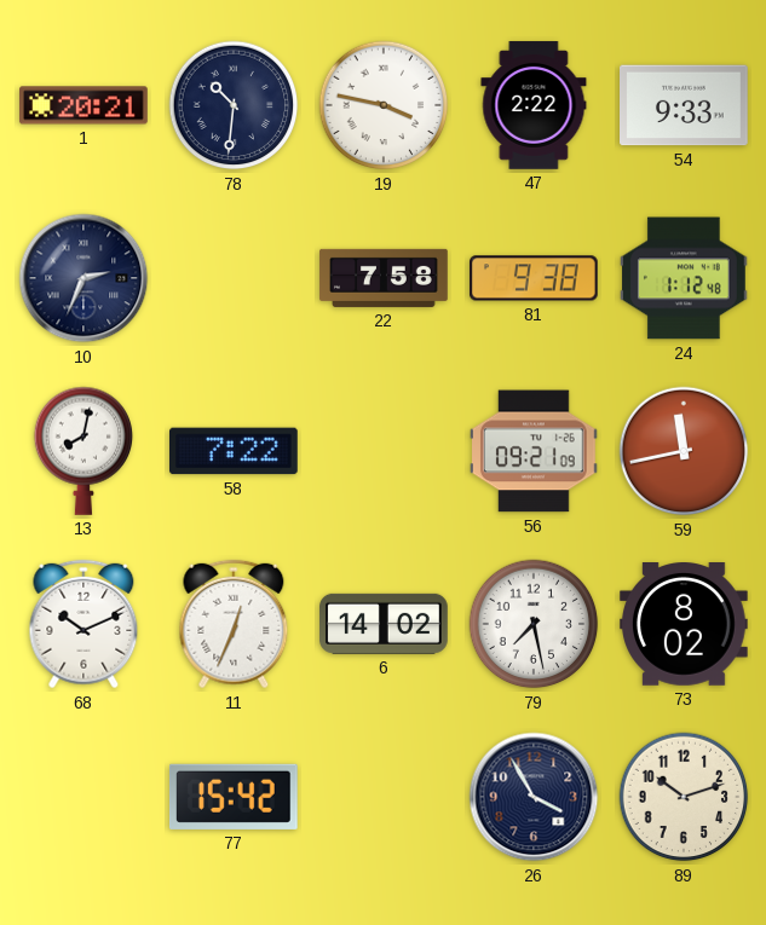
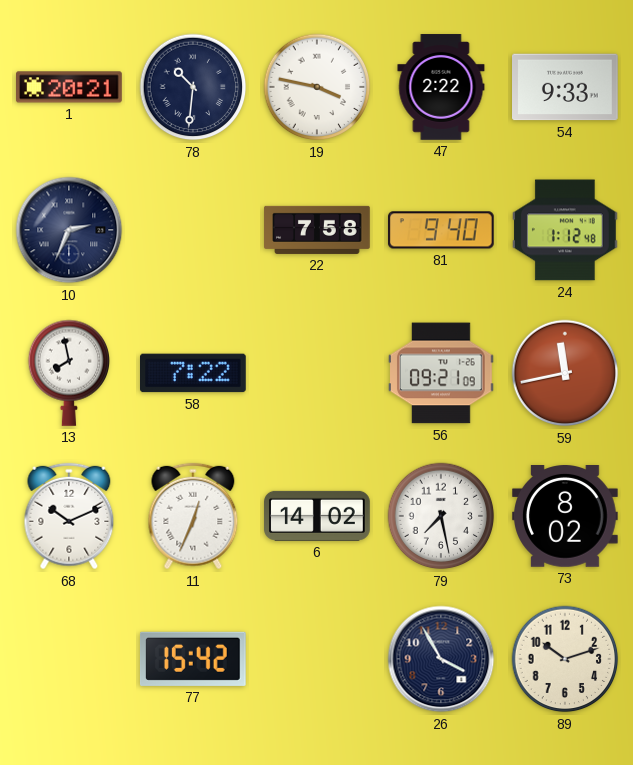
81: 9:38 -> 9:40 (442, 230)
13: 8:02 -> 7:58 (69, 373)
